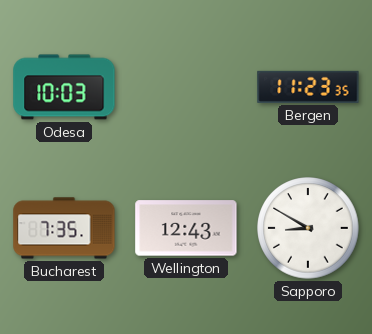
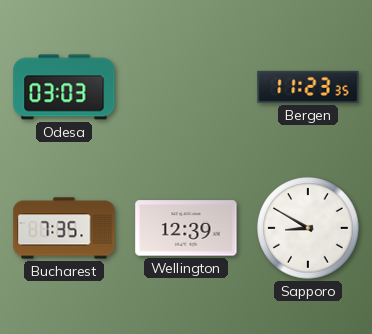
Odesa: 10:03 -> 03:03 (64, 87)
Wellington: 12:43 -> 12:39 (186, 228)
